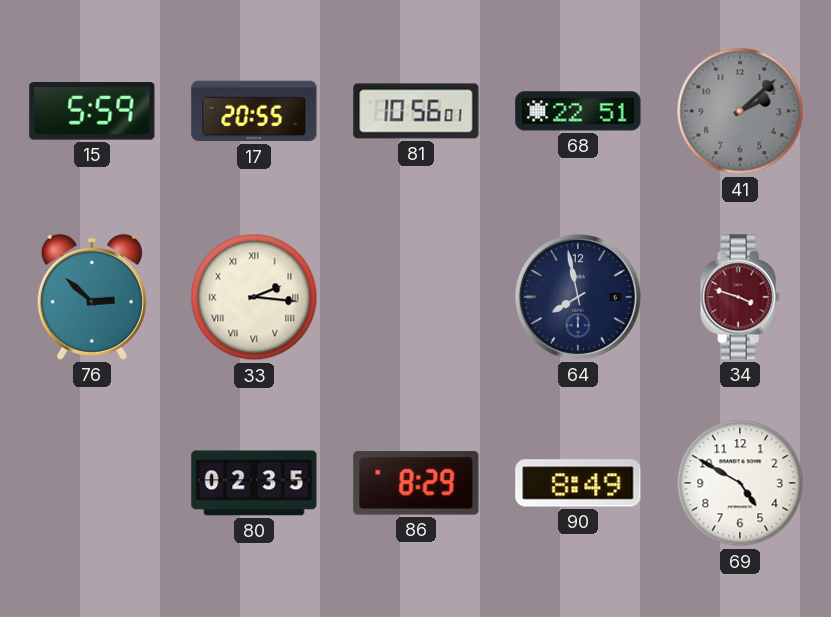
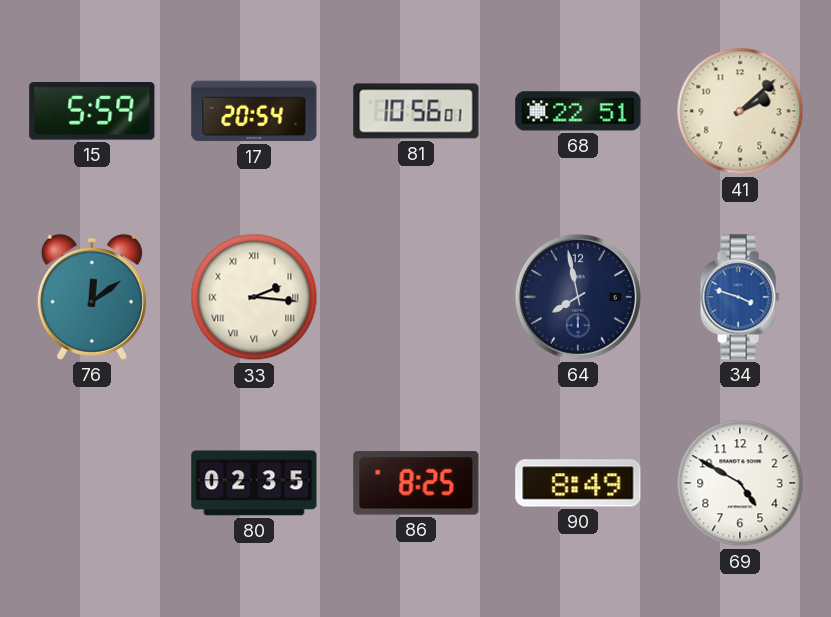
17: 20:55 -> 20:54 (254, 111)
41 dial: grey -> cream (740, 111)
76: 2:52 -> 12:09 (92, 297)
34 dial: burgundy -> blue (740, 297)
86: 8:29 -> 8:25 (416, 483)
